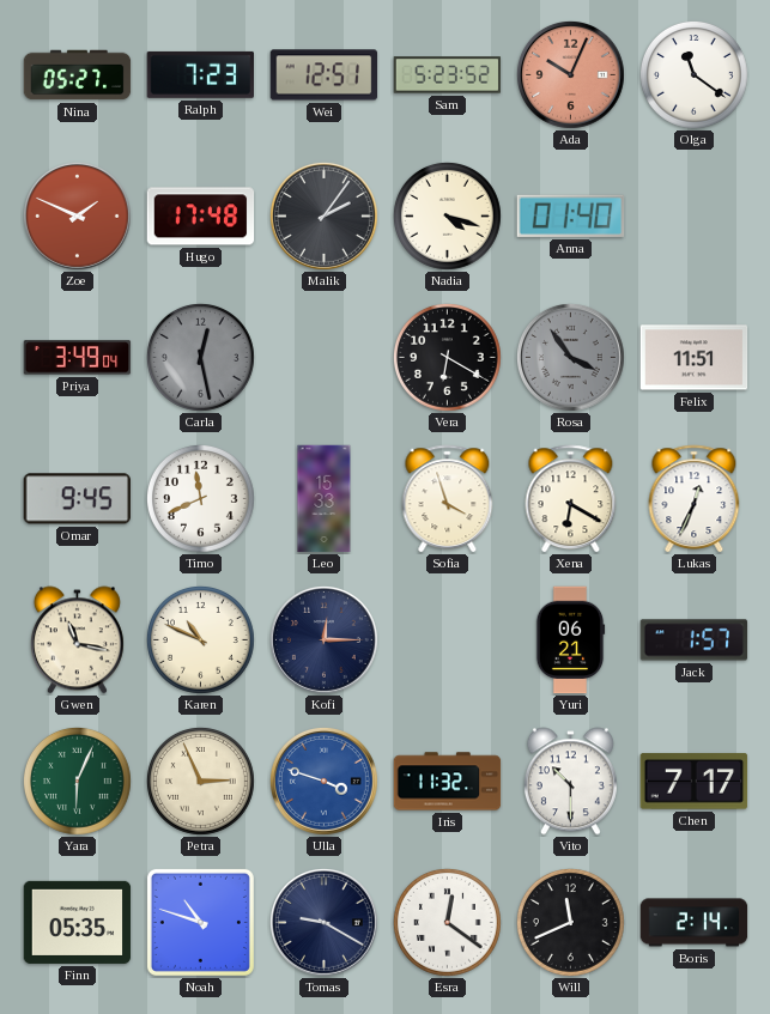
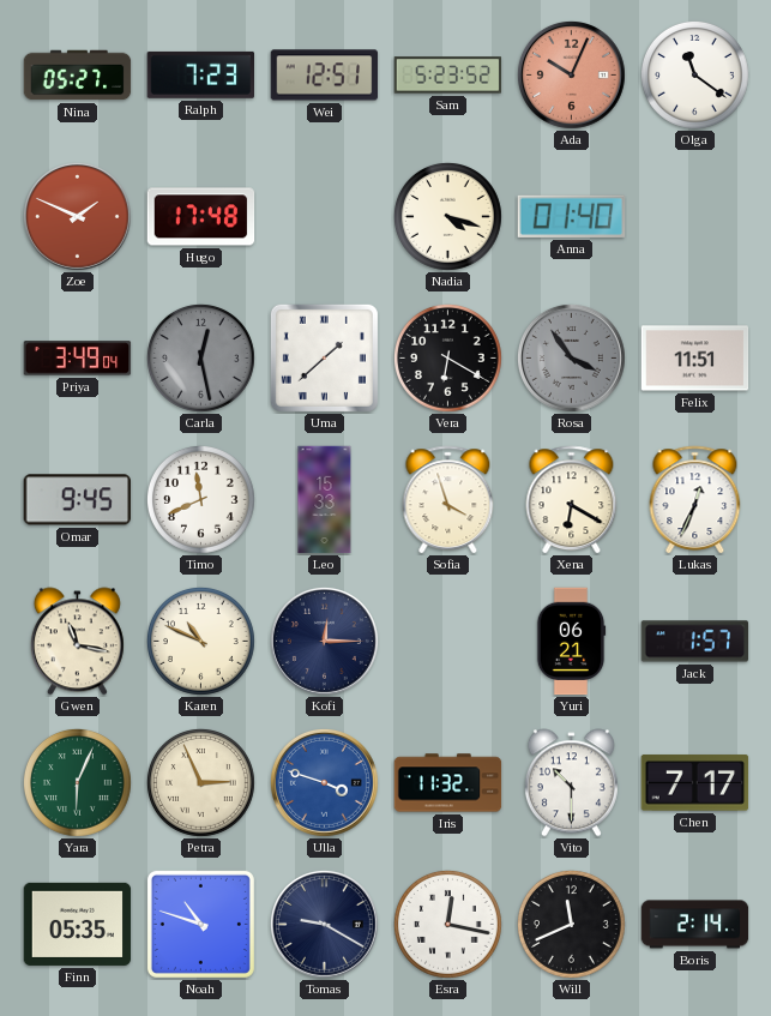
Malik: 2:06 -> none (323, 215)
Uma: none -> 1:38 (324, 357)
Esra: 12:21 -> 12:17 (447, 924)
